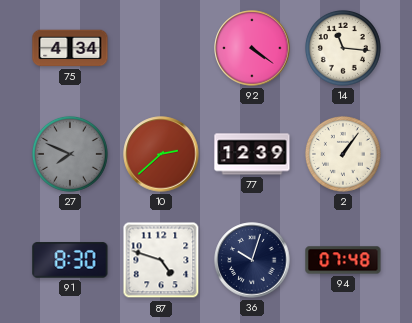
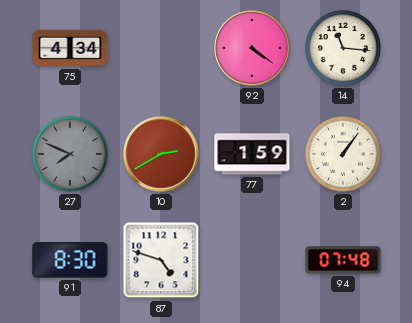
10: 2:38 -> 2:40 (161, 154)
77: 12:39 -> 1:59 (252, 154)
36: 10:03 -> none (252, 260)
